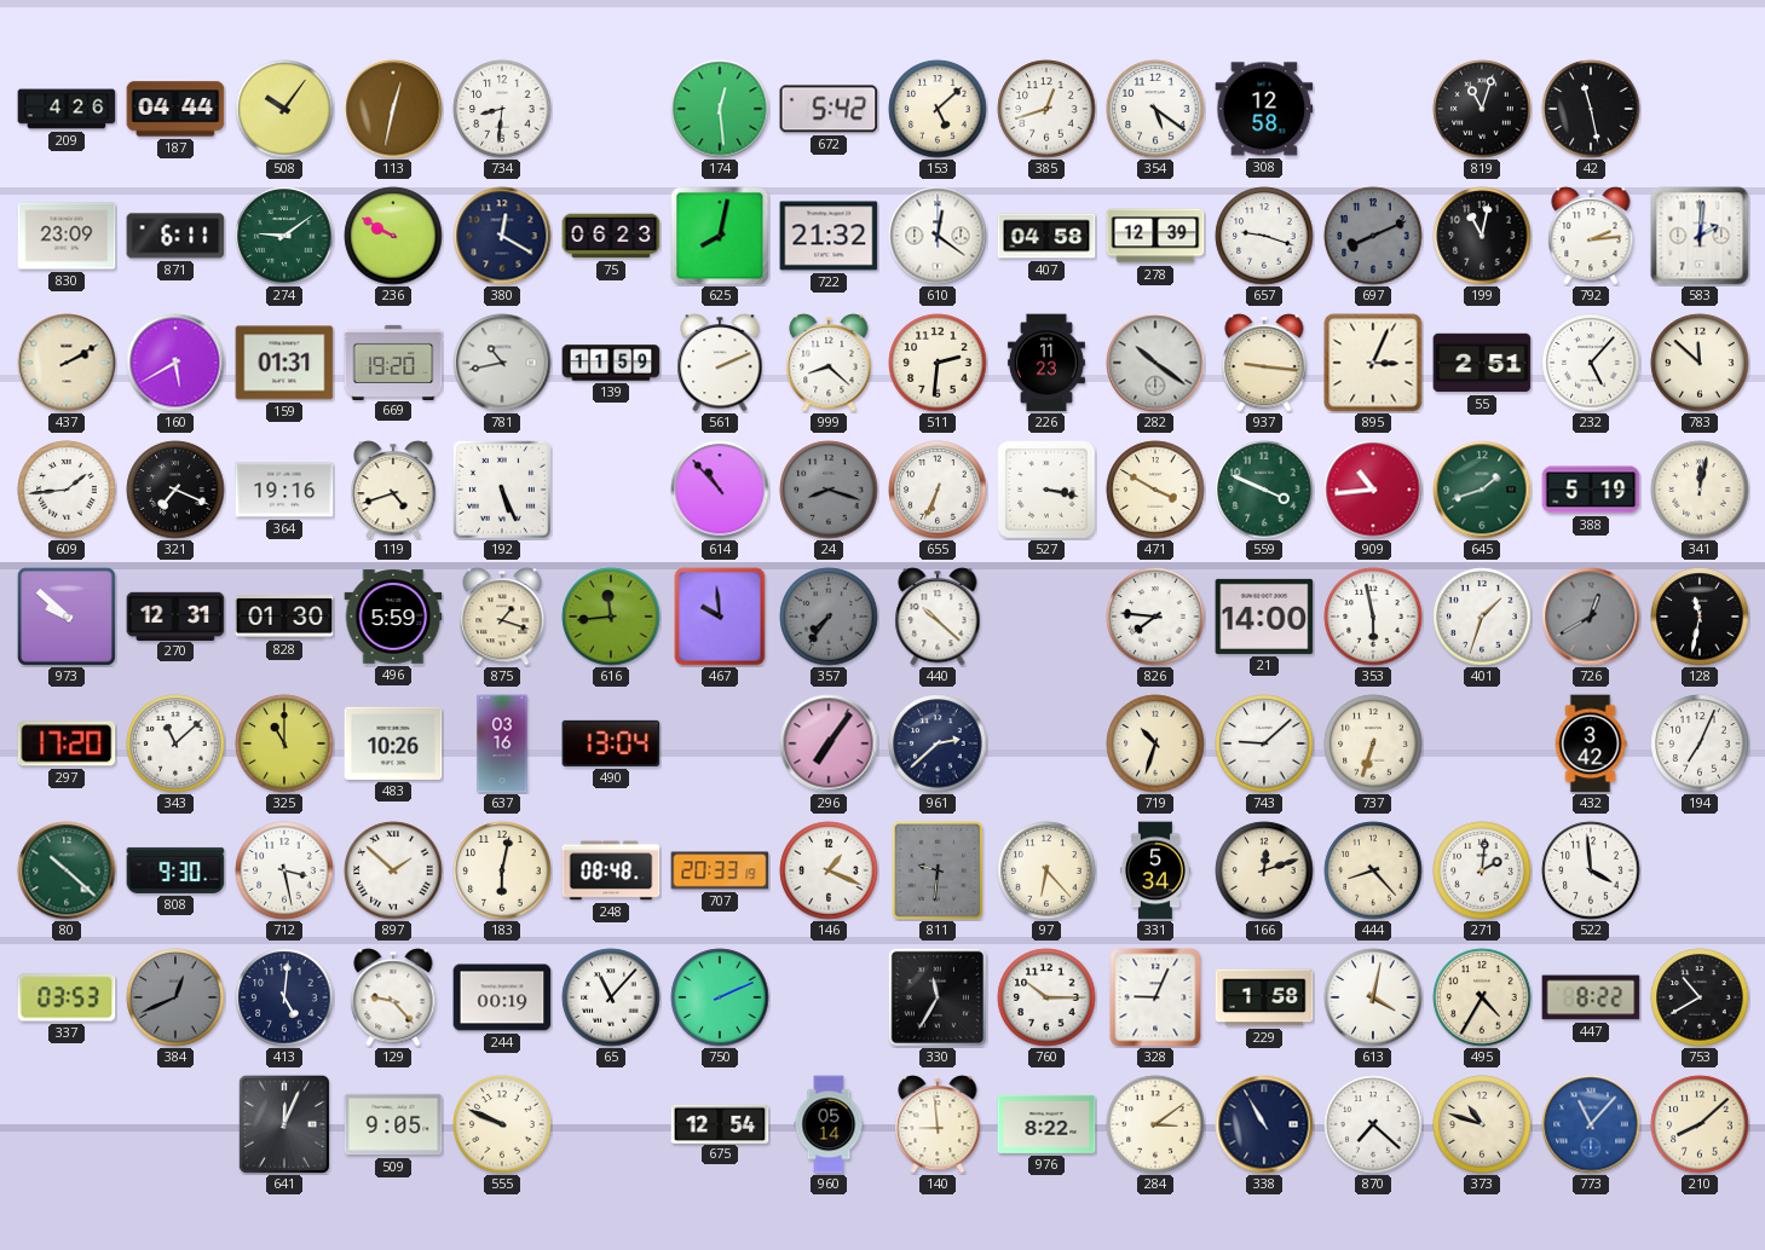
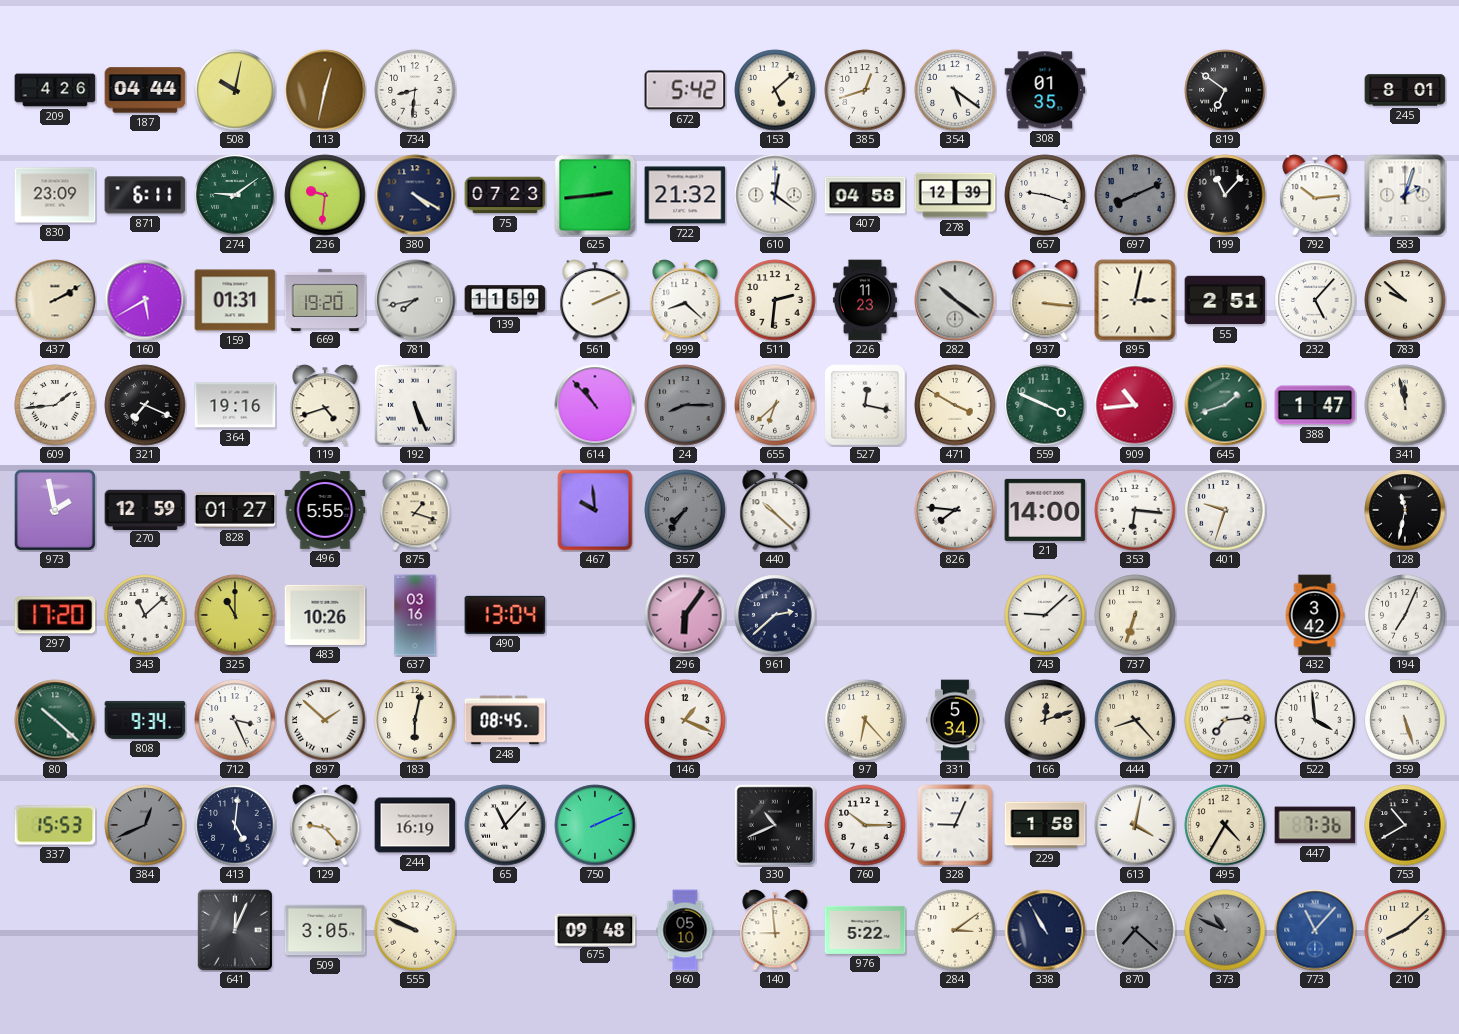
508: 10:06 -> 10:02 (235, 90)
174: 12:29 -> none (720, 109)
308: 12:58 -> 01:35 (1045, 90)
819: 11:03 -> 6:51 (1225, 90)
42: 11:28 -> none (1591, 109)
245: none -> 8:01 (1405, 90)
236: 9:50 -> 9:31 (325, 195)
380: 12:20 -> 4:20 (415, 195)
75: 06:23 -> 07:23 (505, 195)
625: 8:02 -> 2:44 (595, 195)
199: 11:02 -> 11:07 (1225, 195)
792: 2:14 -> 10:14 (1315, 195)
583: 2:01 -> 2:03 (1405, 195)
781: 10:43 -> 7:43 (415, 300)
937: 9:16 -> 3:16 (1045, 300)
895: 3:04 -> 3:02 (1135, 300)
783: 11:52 -> 9:52 (1405, 300)
24: 8:18 -> 8:15 (685, 405)
655: 6:34 -> 6:38 (775, 405)
527: 3:17 -> 12:17 (866, 406)
388: 5:19 -> 1:47 (1315, 405)
341: 12:02 -> 11:58 (1405, 405)
973: 9:52 -> 1:58 (55, 510)
270: 12:31 -> 12:59 (145, 509)
828: 01:30 -> 01:27 (235, 510)
496: 5:59 -> 5:55 (325, 510)
616: 11:44 -> none (611, 617)
353: 5:58 -> 6:16 (1135, 510)
401: 1:33 -> 9:33 (1225, 510)
726: 12:40 -> none (1591, 617)
296: 7:06 -> 6:06 (685, 615)
719: 10:33 -> none (1155, 743)
808: 9:30 -> 9:34 (145, 720)
712: 3:28 -> 3:26 (235, 720)
248: 08:48 -> 08:45 (505, 720)
707: 20:33 -> none (720, 870)
811: 9:31 -> none (938, 870)
271: 2:01 -> 7:14 (1225, 720)
359: none -> 5:27 (1405, 720)
337: 03:53 -> 15:53 (55, 825)
244: 00:19 -> 16:19 (415, 825)
330: 11:35 -> 10:41 (774, 824)
447: 8:22 -> 7:36 (1315, 825)
509: 9:05 -> 3:05 (325, 930)
675: 12:54 -> 09:48 (595, 929)
960: 05:14 -> 05:10 (685, 930)
976: 8:22 -> 5:22 (865, 930)
870 dial: white -> grey (1135, 930)
373: 10:48 -> 10:49 (1225, 930)
373 dial: cream -> grey (1225, 930)
